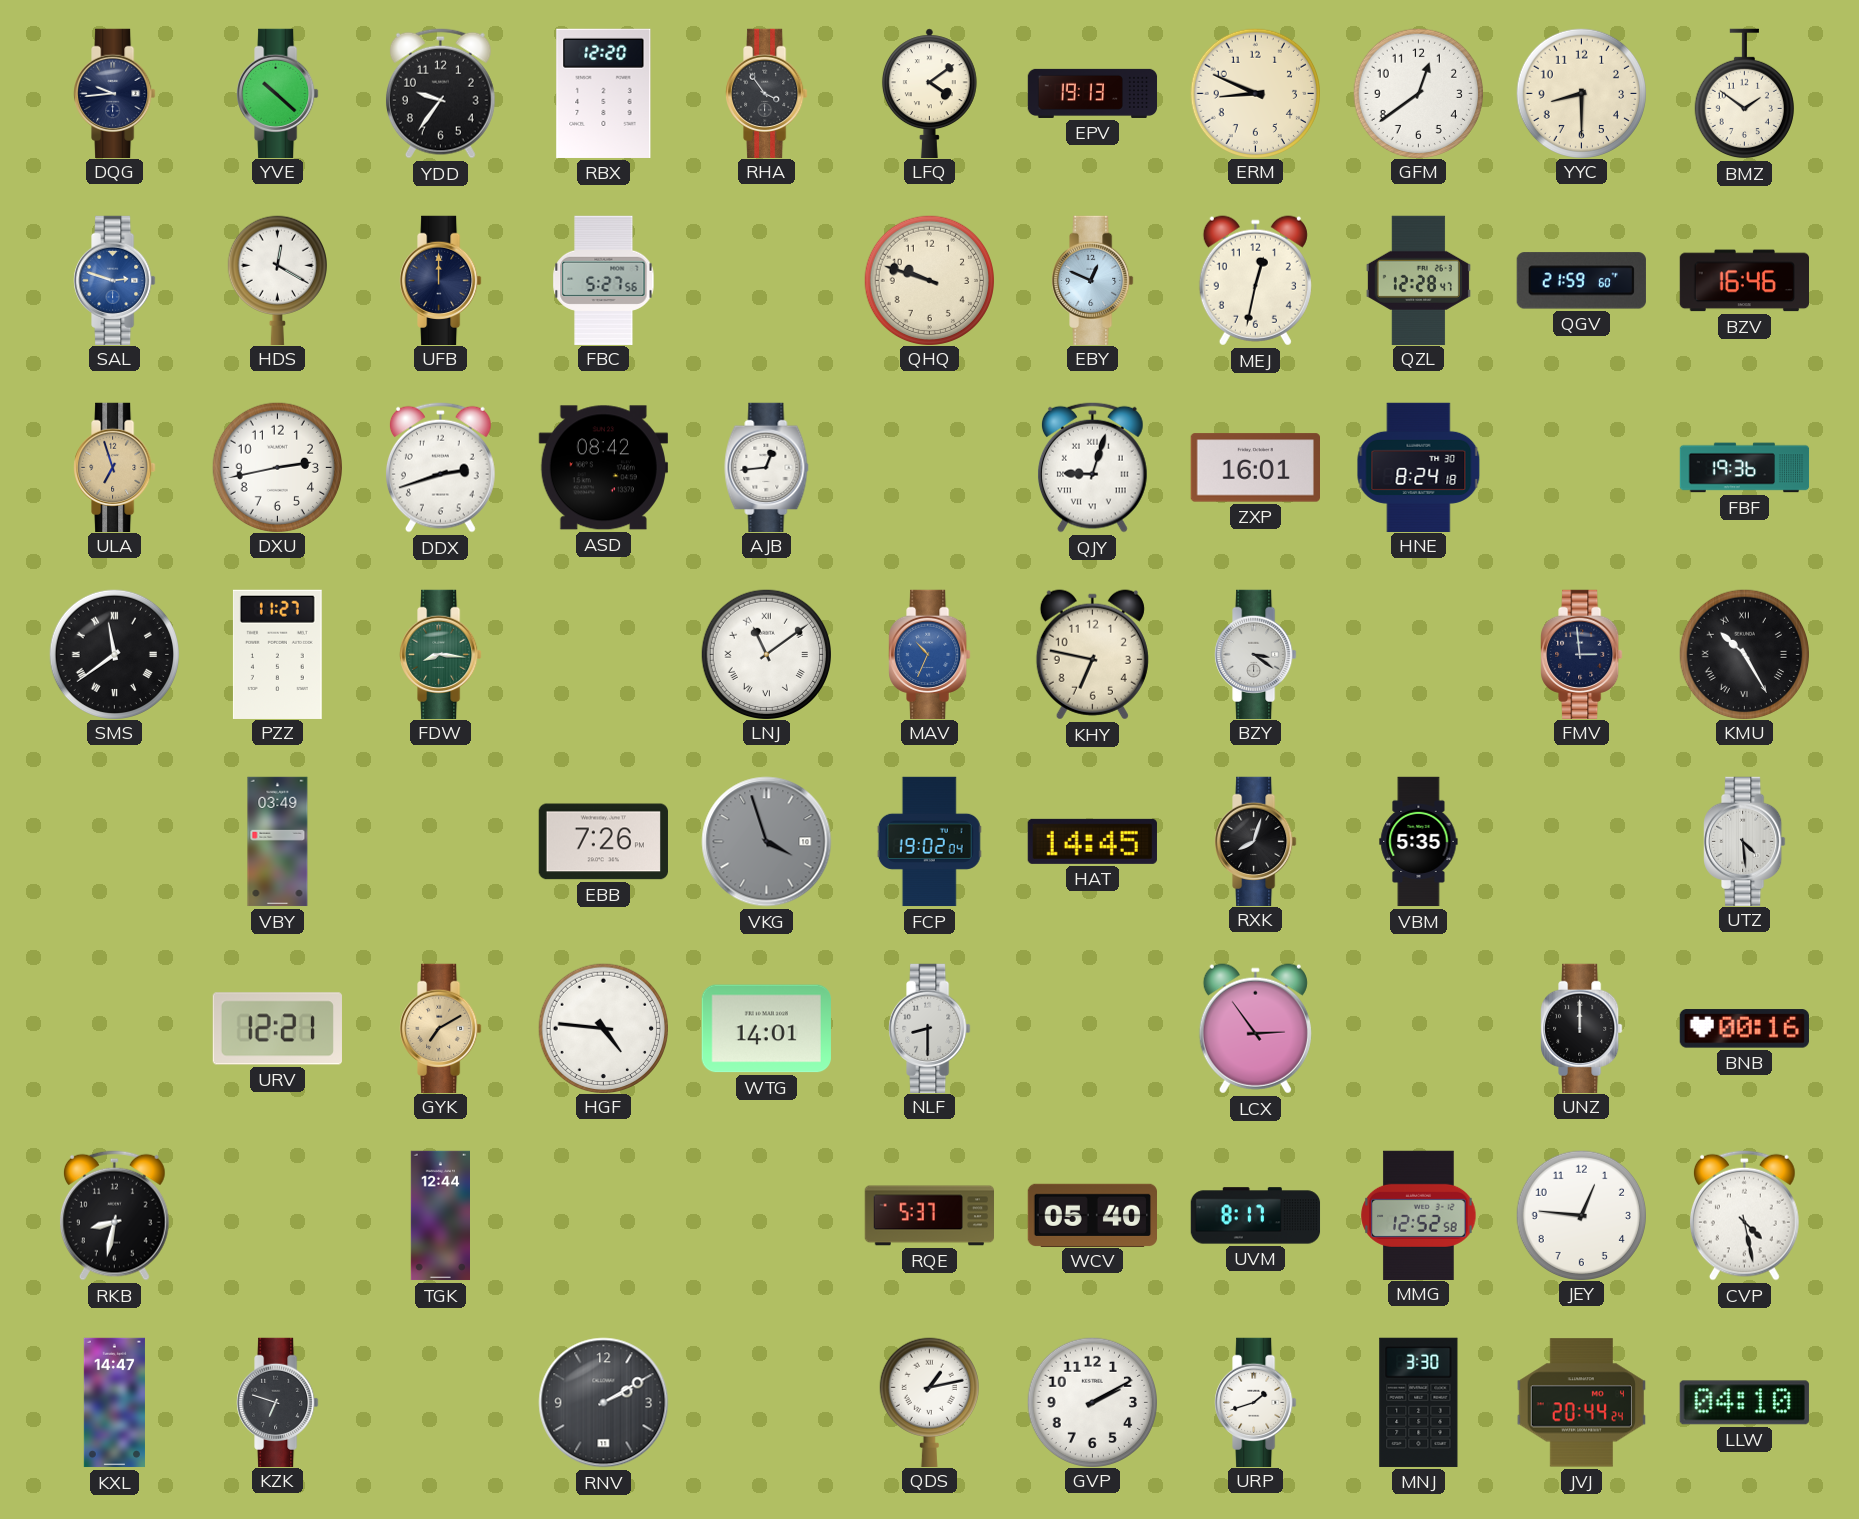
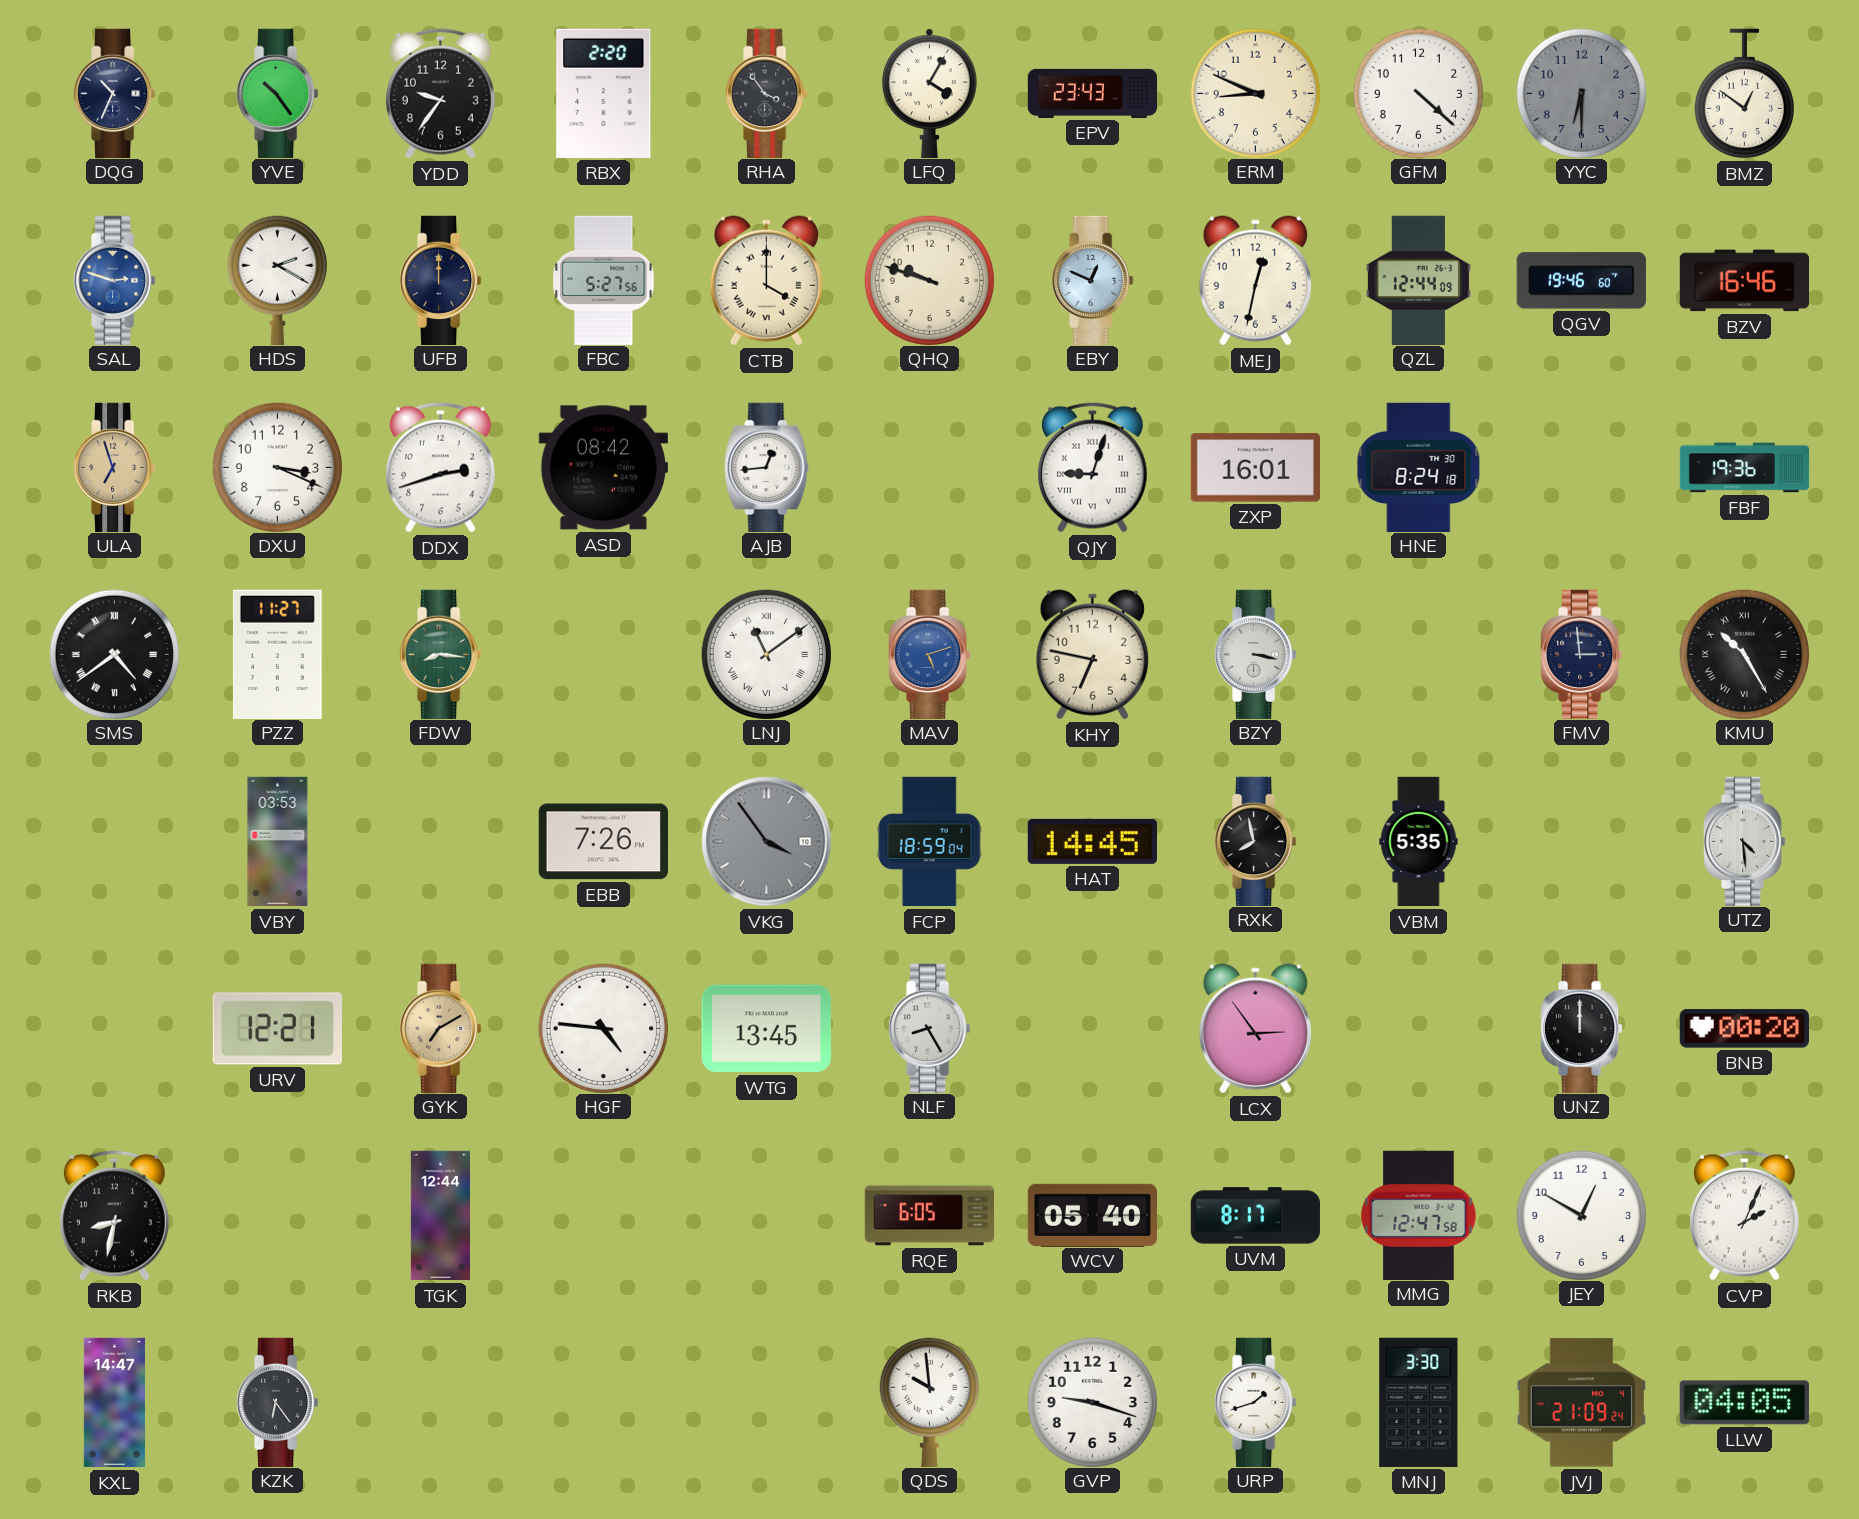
DQG: 9:44 -> 10:34 (115, 93)
YVE: 10:22 -> 10:24 (278, 93)
RBX: 12:20 -> 2:20 (604, 93)
LFQ: 4:09 -> 4:05 (929, 93)
EPV: 19:13 -> 23:43 (1093, 93)
GFM: 12:39 -> 4:22 (1418, 93)
YYC: 8:30 -> 6:30 (1581, 93)
YYC dial: cream -> grey (1581, 93)
BMZ: 1:51 -> 12:51 (1744, 94)
HDS: 12:20 -> 2:20 (277, 280)
CTB: none -> 4:00 (766, 281)
QZL: 12:28 -> 12:44 (1418, 280)
QGV: 21:59 -> 19:46 (1581, 281)
DXU: 2:43 -> 3:19 (277, 467)
SMS: 11:39 -> 4:39 (114, 654)
MAV: 10:34 -> 5:12 (930, 654)
BZY: 3:21 -> 3:17 (1256, 654)
VBY: 03:49 -> 03:53 (278, 842)
VKG: 3:57 -> 3:54 (767, 842)
FCP: 19:02 -> 18:59 (929, 842)
RXK: 8:03 -> 7:58 (1256, 841)
WTG: 14:01 -> 13:45 (766, 1029)
NLF: 8:30 -> 8:25 (930, 1028)
BNB: 00:16 -> 00:20 (1744, 1029)
RQE: 5:37 -> 6:05 (930, 1216)
MMG: 12:52 -> 12:47 (1419, 1215)
JEY: 12:46 -> 12:50 (1581, 1215)
CVP: 4:28 -> 2:04 (1744, 1215)
KZK: 6:48 -> 6:24 (278, 1402)
RNV: 2:10 -> none (604, 1403)
QDS: 1:13 -> 9:59 (929, 1402)
GVP: 2:10 -> 9:18 (1092, 1402)
JVJ: 20:44 -> 21:09 (1581, 1403)
LLW: 04:10 -> 04:05 (1744, 1403)
